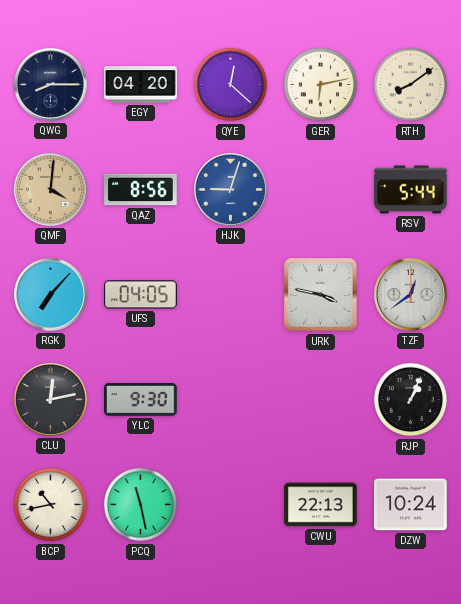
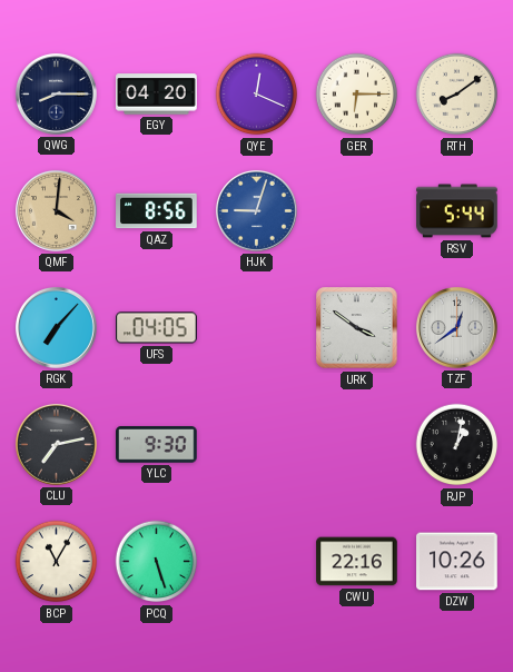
QYE: 12:22 -> 12:19 (257, 95)
GER: 6:13 -> 6:15 (357, 95)
URK: 3:47 -> 3:51 (357, 328)
CLU: 12:13 -> 7:13 (56, 444)
RJP: 1:04 -> 1:02 (457, 445)
BCP: 10:43 -> 11:05 (57, 562)
PCQ: 11:28 -> 5:27 (157, 562)
CWU: 22:13 -> 22:16 (357, 562)
DZW: 10:24 -> 10:26 (457, 562)
